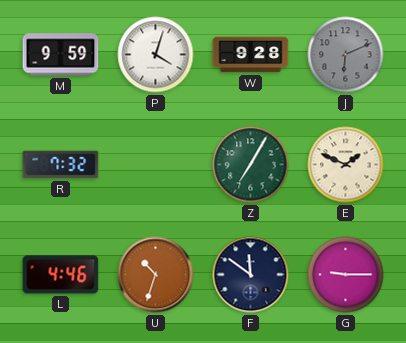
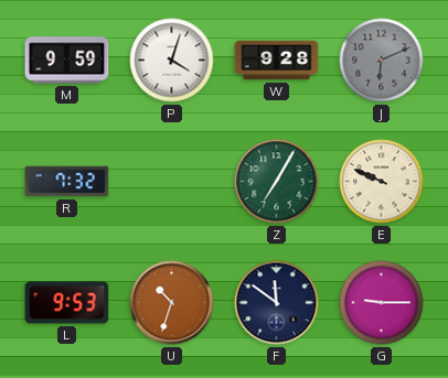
E: 1:49 -> 9:49 (382, 182)
L: 4:46 -> 9:53 (67, 303)
